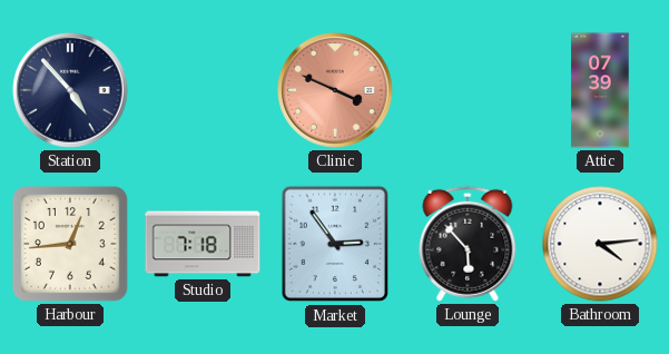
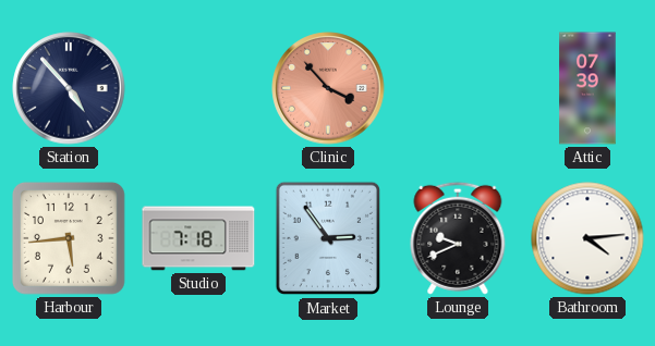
Clinic: 3:49 -> 3:53 (328, 88)
Harbour: 12:44 -> 5:44 (69, 238)
Lounge: 5:53 -> 9:41 (458, 238)
